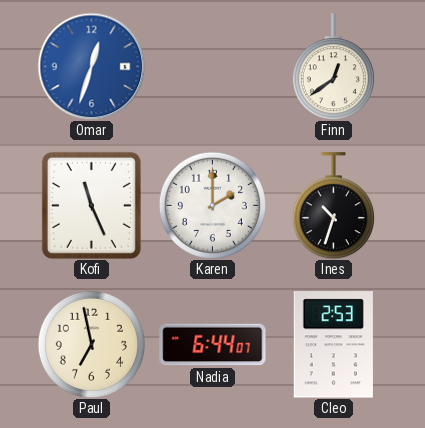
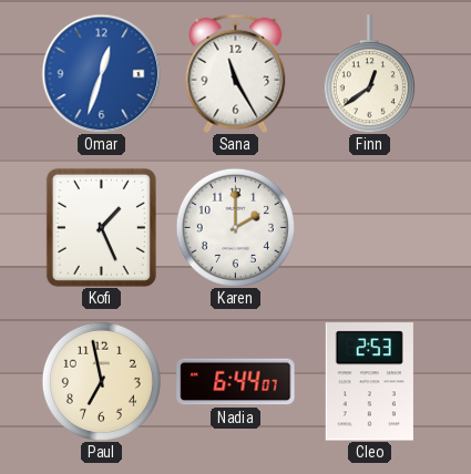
Sana: none -> 11:25 (236, 73)
Kofi: 11:26 -> 1:26 (101, 227)
Ines: 10:33 -> none (333, 206)
